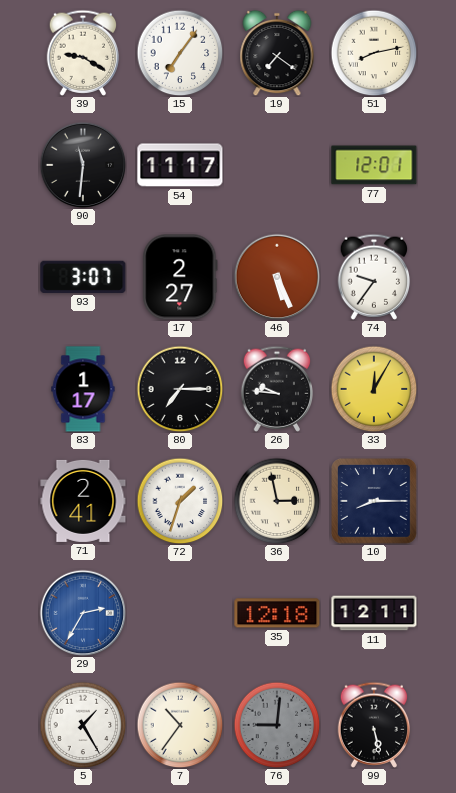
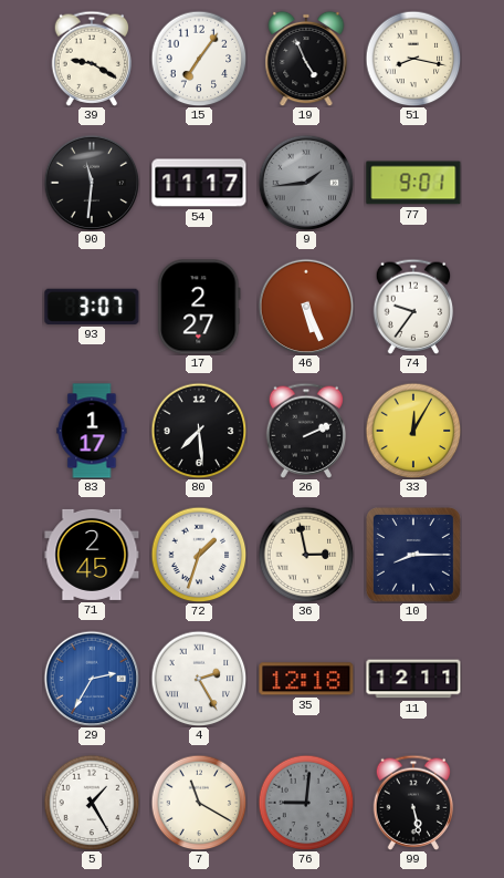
19: 7:21 -> 4:56 (306, 59)
51: 8:13 -> 8:17 (413, 59)
9: none -> 1:44 (306, 183)
77: 12:01 -> 9:01 (413, 183)
80: 7:15 -> 7:29 (199, 431)
26: 9:46 -> 2:11 (306, 431)
71: 2:41 -> 2:45 (92, 555)
4: none -> 2:25 (199, 679)
7: 10:36 -> 11:20 (199, 803)
